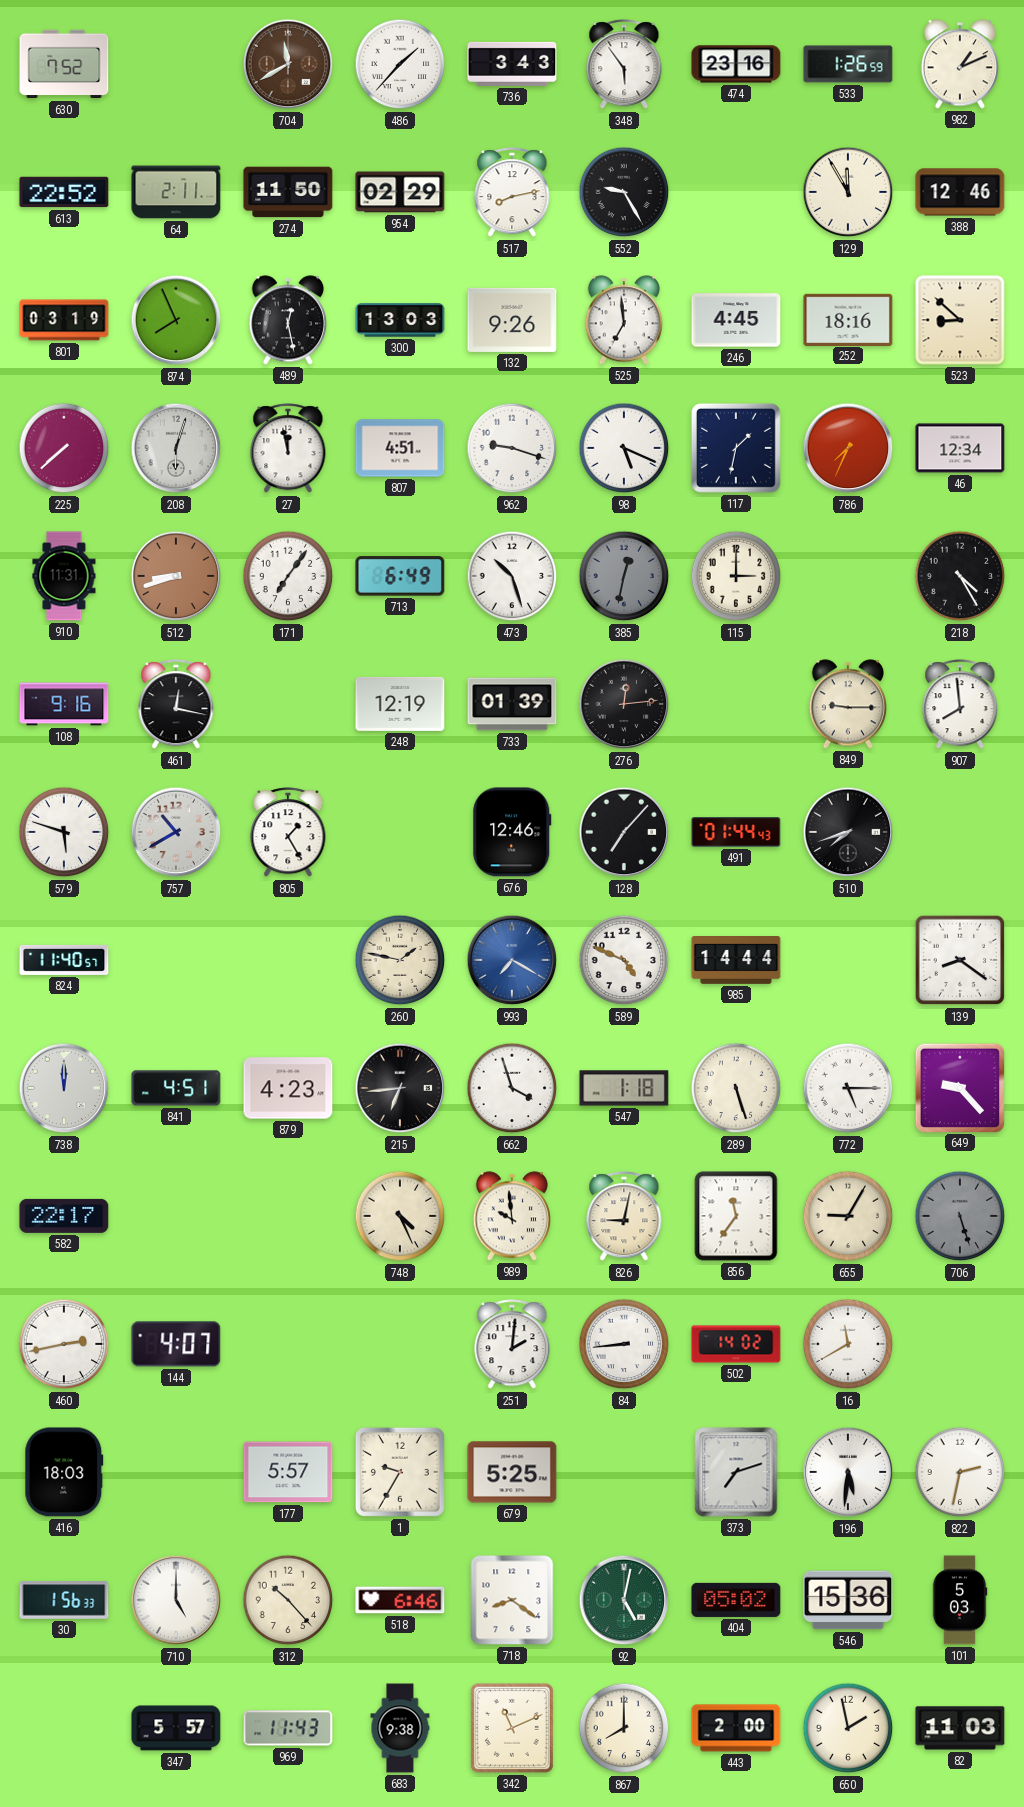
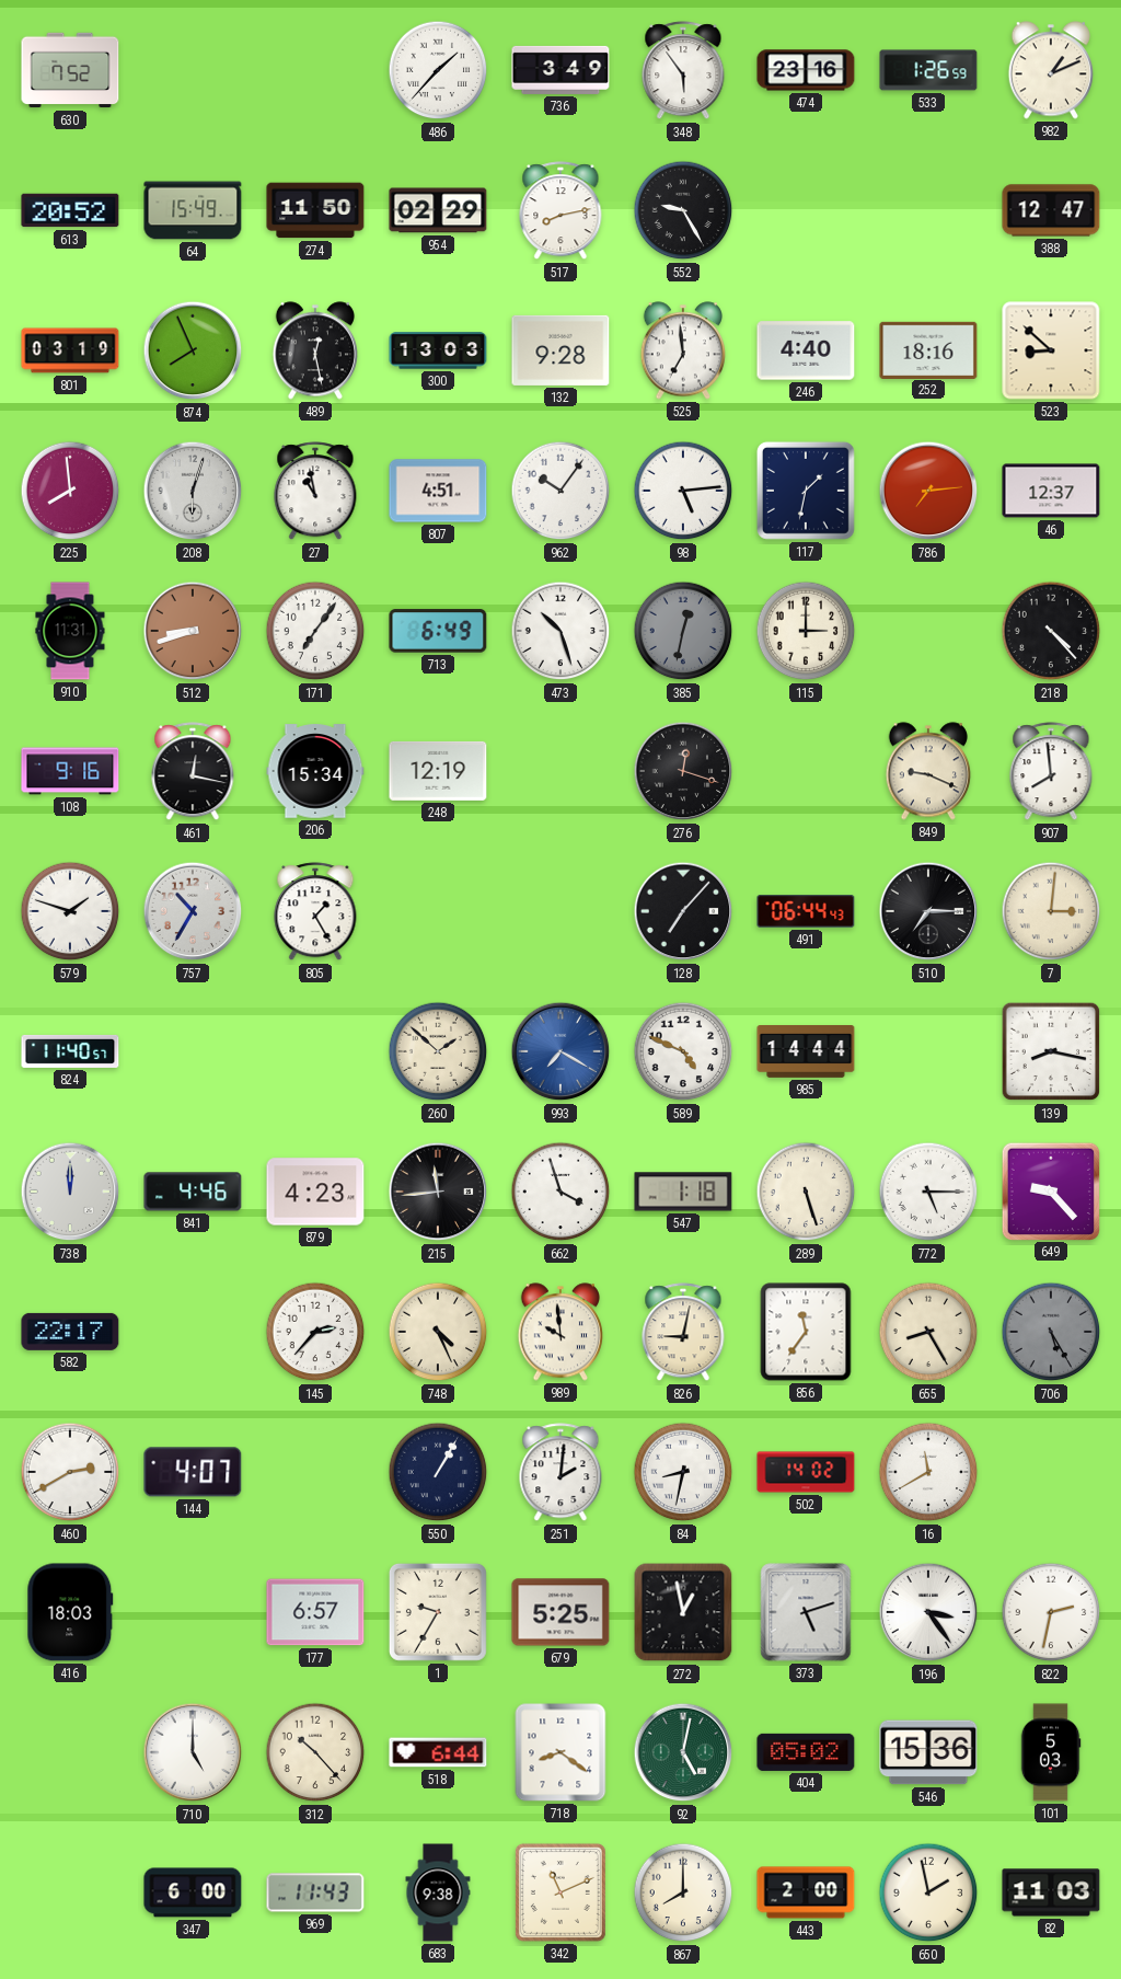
704: 11:40 -> none (288, 64)
736: 3:43 -> 3:49 (560, 70)
613: 22:52 -> 20:52 (70, 210)
64: 2:11 -> 15:49 (193, 210)
129: 11:55 -> none (848, 192)
388: 12:46 -> 12:47 (1051, 210)
132: 9:26 -> 9:28 (560, 350)
246: 4:45 -> 4:40 (806, 350)
225: 7:38 -> 7:59 (70, 491)
27: 11:58 -> 10:58 (315, 492)
962: 9:18 -> 10:06 (560, 491)
98: 5:19 -> 5:14 (683, 491)
786: 7:34 -> 7:14 (928, 491)
46: 12:34 -> 12:37 (1051, 491)
218: 4:25 -> 4:23 (1051, 631)
206: none -> 15:34 (315, 771)
733: 01:39 -> none (512, 704)
276: 12:14 -> 12:18 (683, 771)
849: 9:15 -> 9:19 (927, 771)
579: 5:48 -> 1:48 (70, 911)
757: 10:40 -> 10:35 (193, 911)
676: 12:46 -> none (512, 832)
491: 01:44 -> 06:44 (806, 911)
510: 7:42 -> 7:15 (928, 911)
7: none -> 3:01 (1051, 911)
260: 1:47 -> 1:52 (438, 1051)
139: 8:21 -> 8:17 (1051, 1051)
841: 4:51 -> 4:46 (193, 1192)
215: 6:44 -> 11:44 (438, 1192)
145: none -> 2:37 (315, 1332)
655: 9:05 -> 8:25 (928, 1332)
706: 5:27 -> 5:25 (1051, 1332)
460: 2:43 -> 2:40 (70, 1472)
550: none -> 1:05 (438, 1472)
84: 8:44 -> 8:32 (683, 1472)
177: 5:57 -> 6:57 (315, 1612)
272: none -> 12:58 (683, 1612)
373: 7:12 -> 5:12 (806, 1612)
196: 5:31 -> 3:24 (928, 1612)
30: 1:56 -> none (64, 1600)
518: 6:46 -> 6:44 (438, 1752)
347: 5:57 -> 6:00 (193, 1892)
